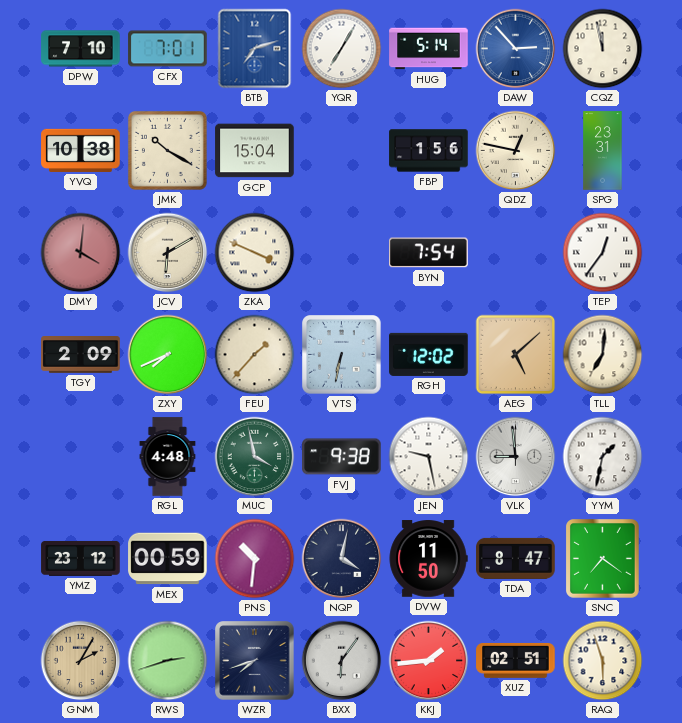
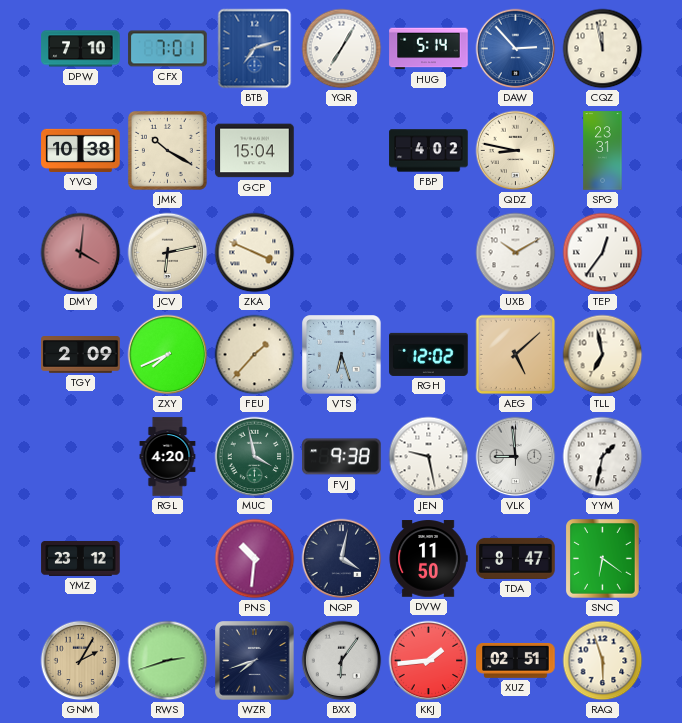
FBP: 1:56 -> 4:02 (429, 151)
QDZ: 12:47 -> 8:47 (516, 151)
JCV: 6:10 -> 6:13 (168, 253)
BYN: 7:54 -> none (429, 253)
UXB: none -> 10:10 (516, 253)
VTS: 6:32 -> 6:27 (342, 355)
TLL: 7:01 -> 6:58 (603, 355)
RGL: 4:48 -> 4:20 (168, 457)
MEX: 00:59 -> none (168, 559)
SNC: 7:21 -> 6:21 (603, 559)
